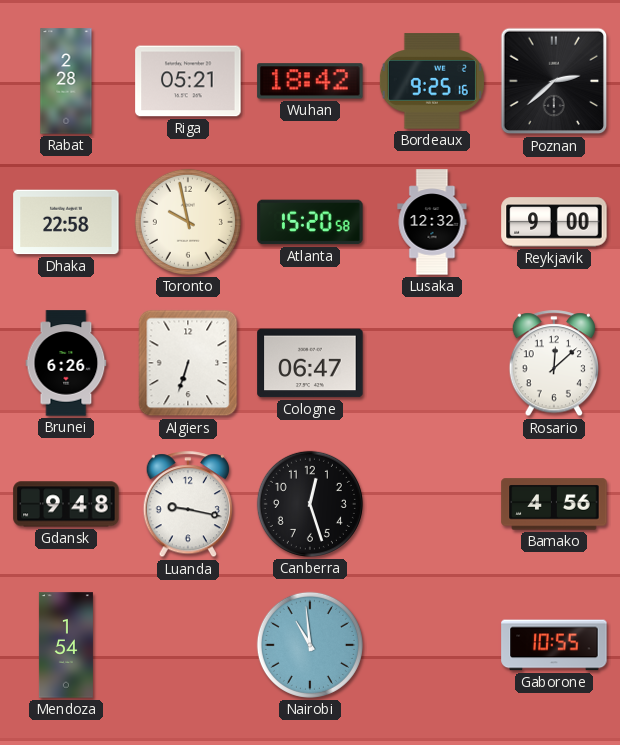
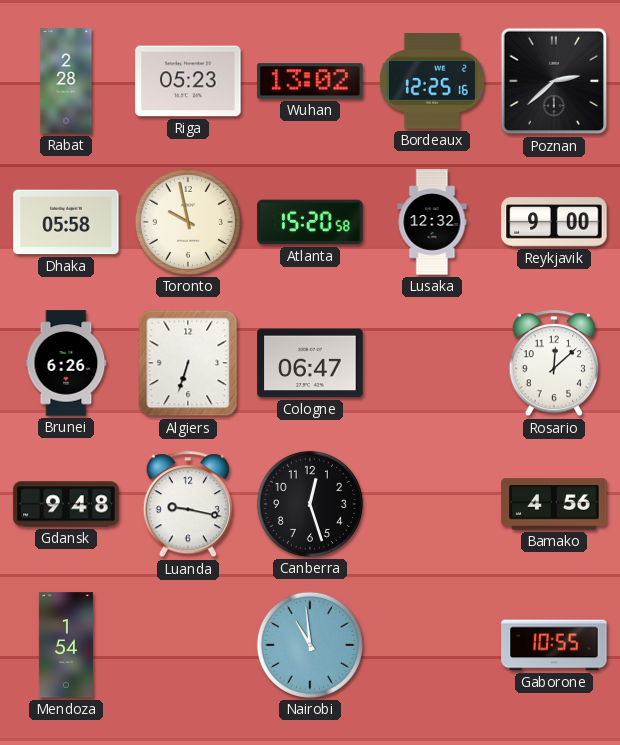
Riga: 05:21 -> 05:23 (188, 81)
Wuhan: 18:42 -> 13:02 (310, 81)
Bordeaux: 9:25 -> 12:25 (432, 81)
Dhaka: 22:58 -> 05:58 (66, 222)
